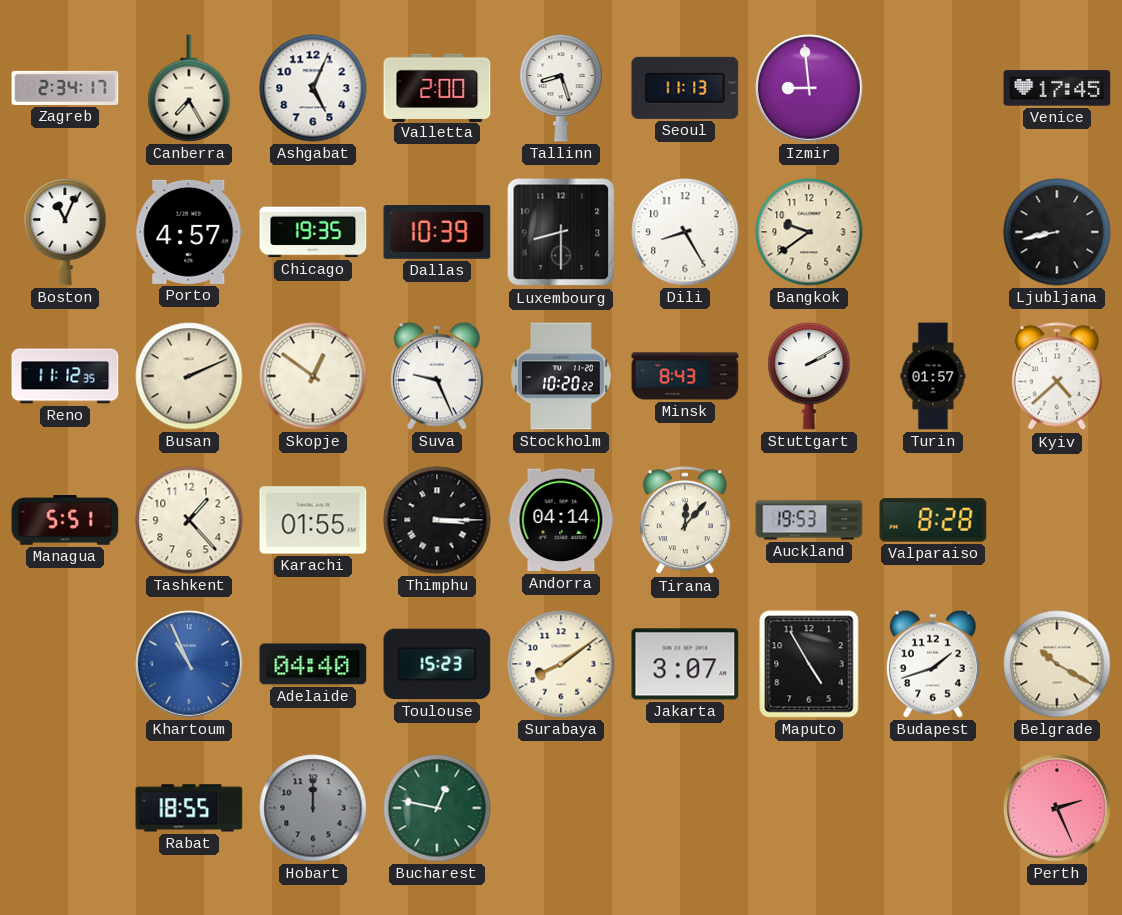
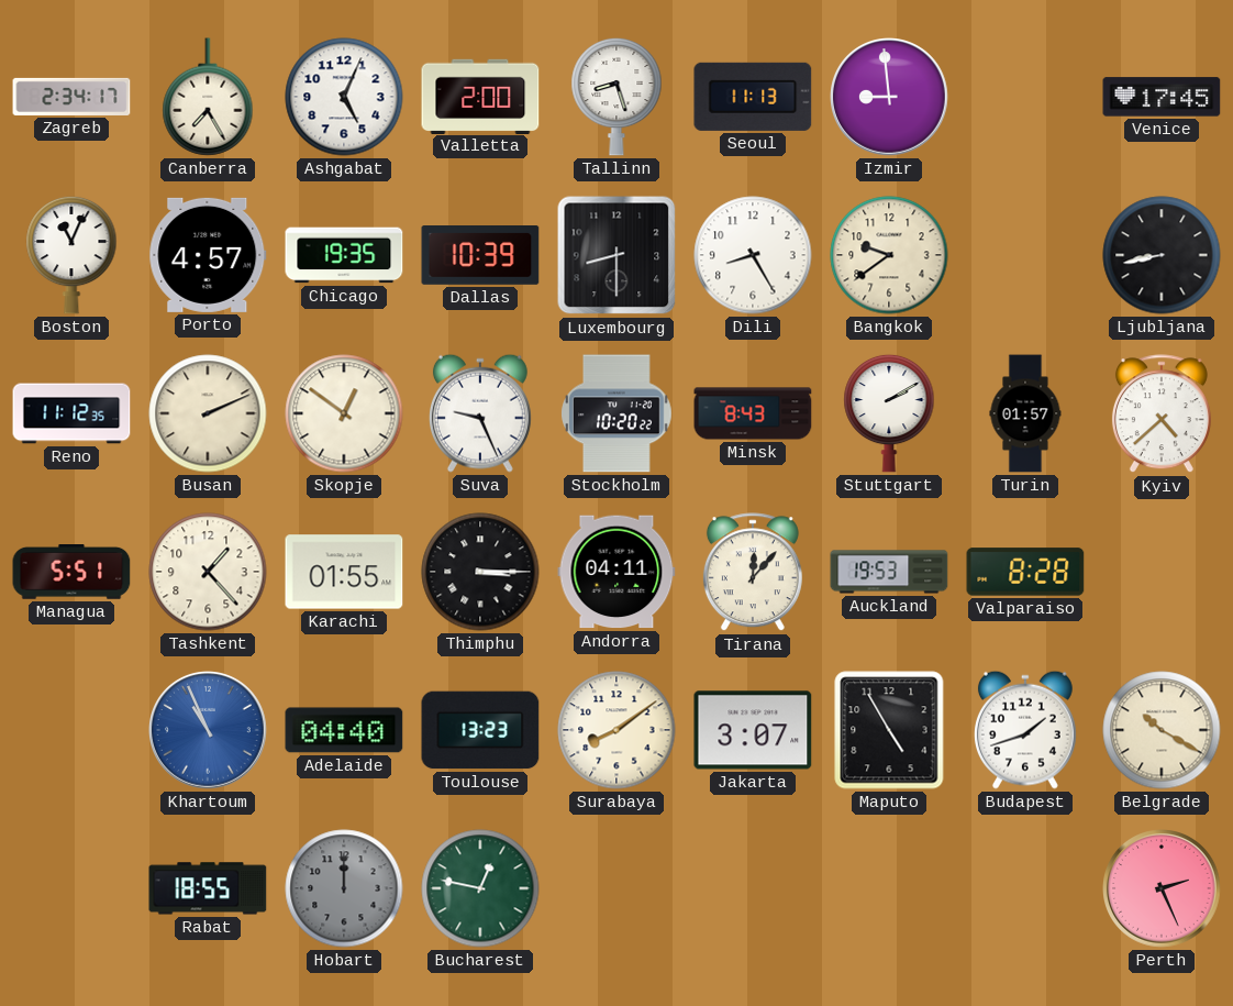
Andorra: 04:14 -> 04:11 (616, 572)
Toulouse: 15:23 -> 13:23 (480, 730)
